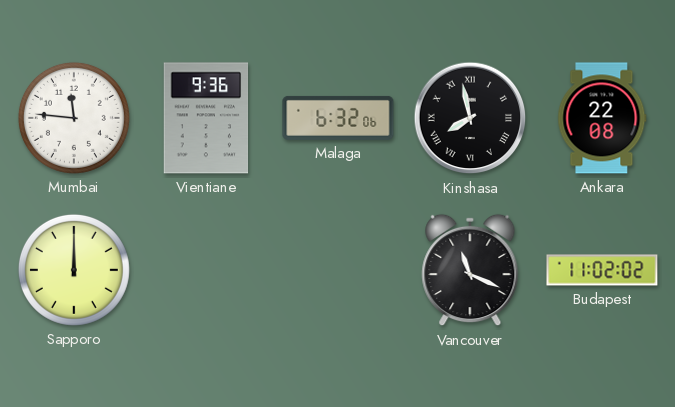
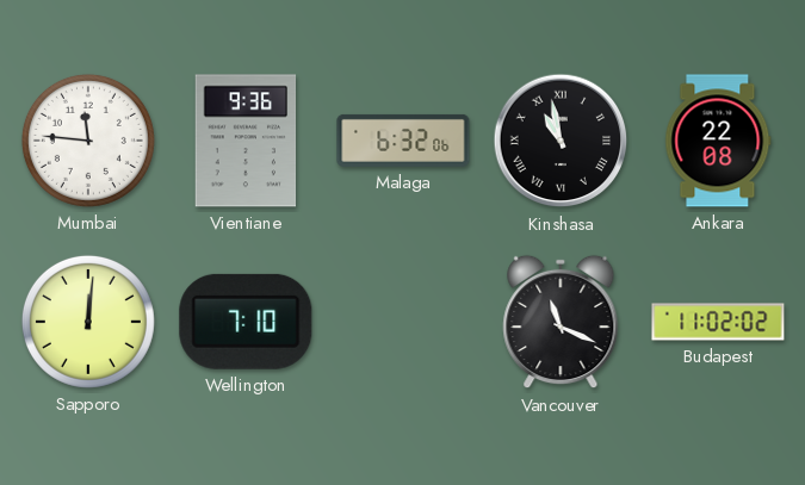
Kinshasa: 7:58 -> 10:58 (561, 141)
Sapporo: 12:00 -> 12:01 (88, 322)
Wellington: none -> 7:10 (246, 322)
